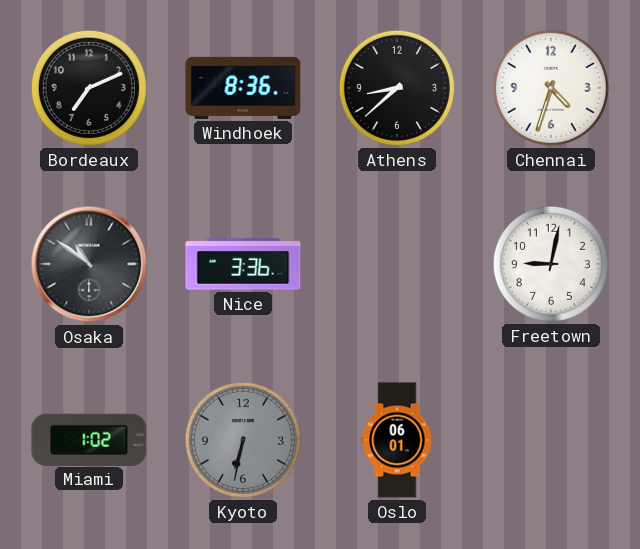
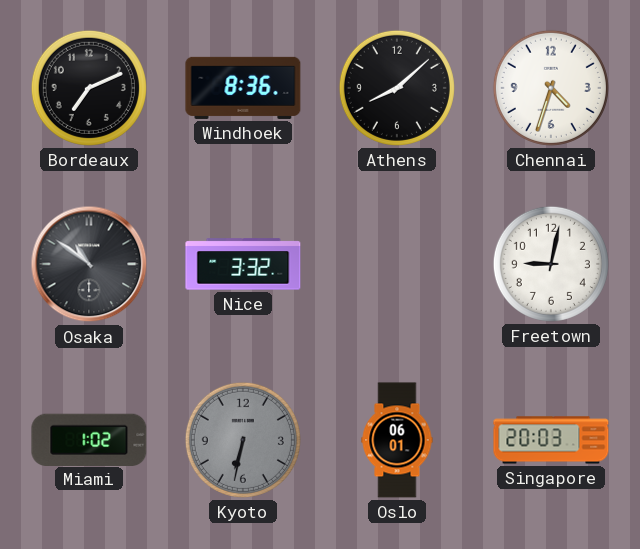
Athens: 8:38 -> 8:08 (397, 88)
Nice: 3:36 -> 3:32 (243, 264)
Singapore: none -> 20:03 (551, 440)
